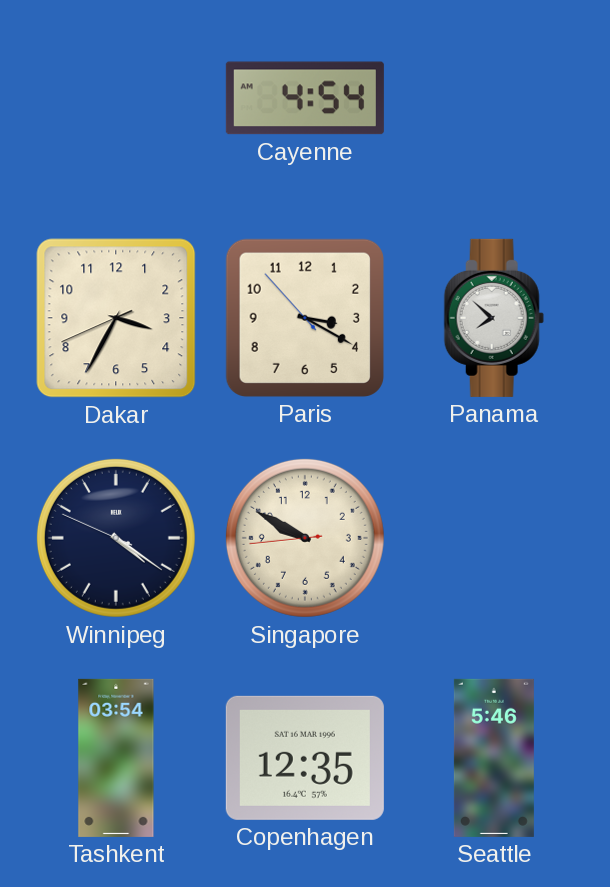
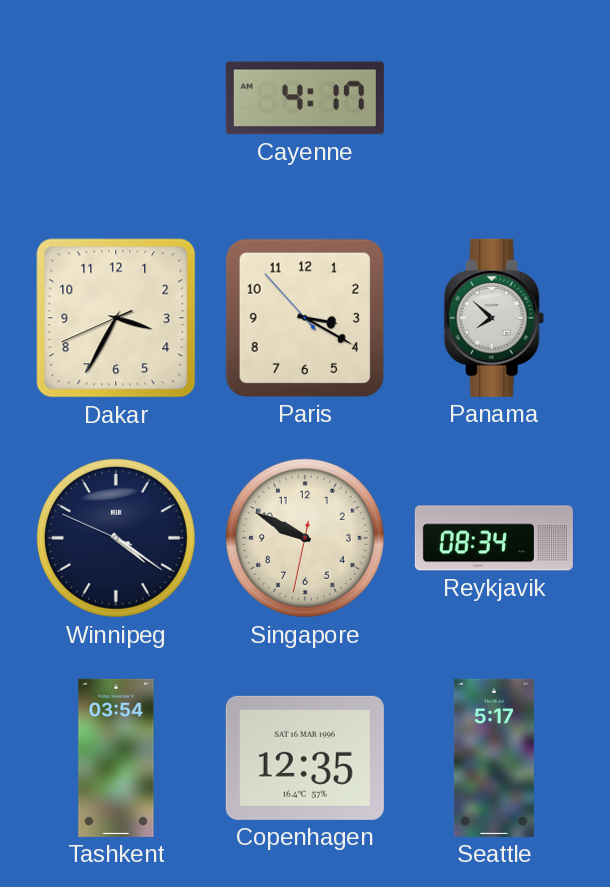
Cayenne: 4:54 -> 4:17 (305, 98)
Singapore: 9:49:44 -> 9:49:32 (305, 538)
Reykjavik: none -> 08:34 (494, 538)
Seattle: 5:46 -> 5:17 (494, 758)
